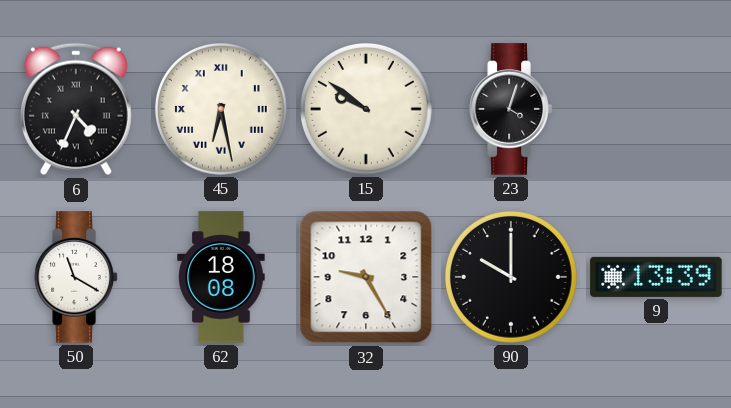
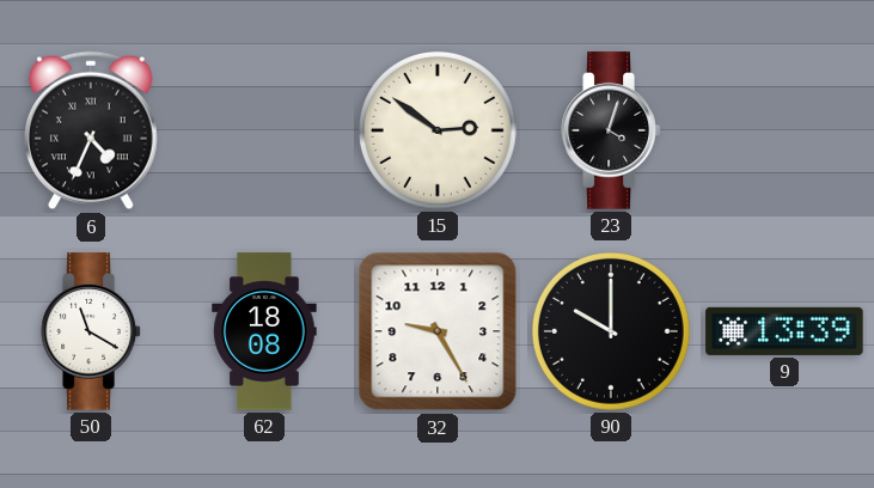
45: 6:28 -> none (222, 110)
15: 9:51 -> 2:51 (439, 132)
